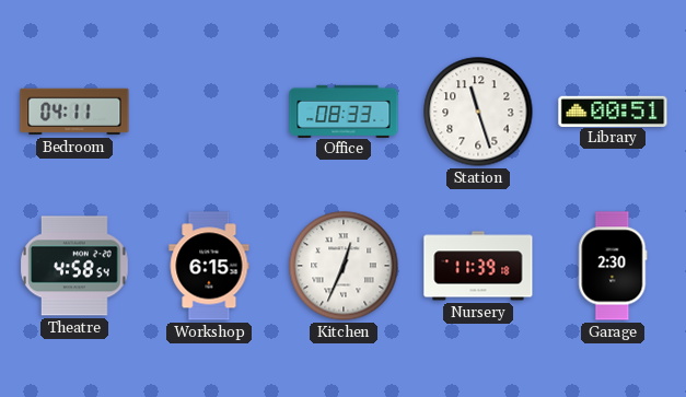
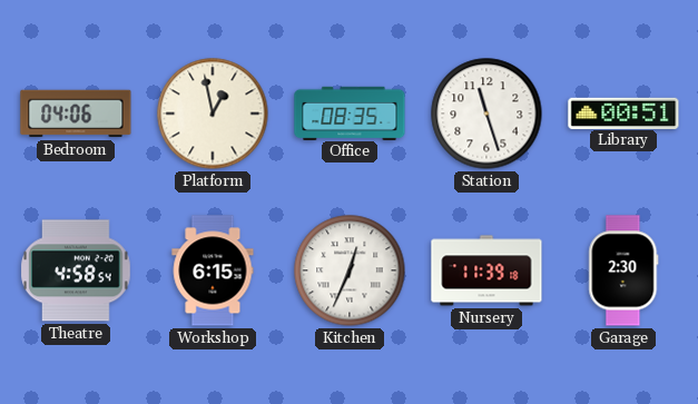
Bedroom: 04:11 -> 04:06 (76, 114)
Platform: none -> 12:58 (213, 114)
Office: 08:33 -> 08:35 (350, 112)
